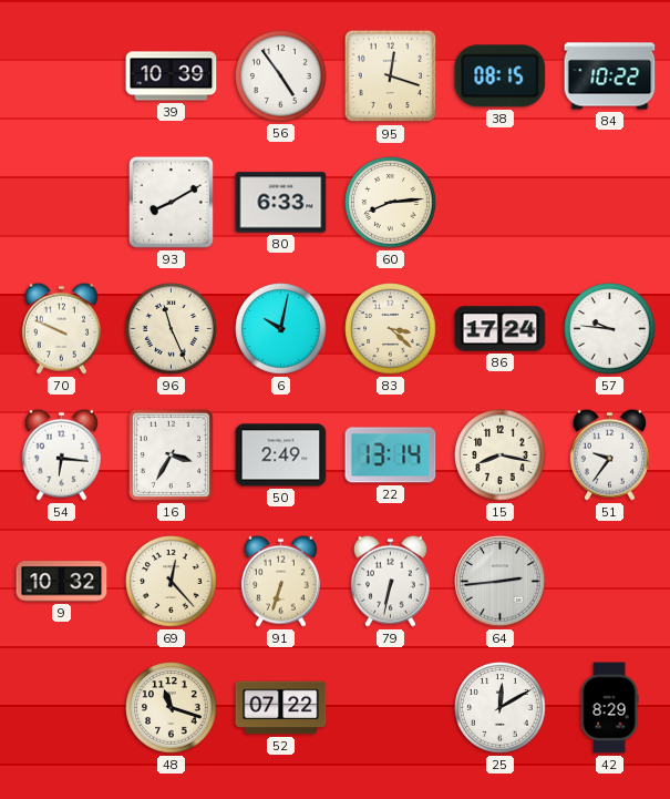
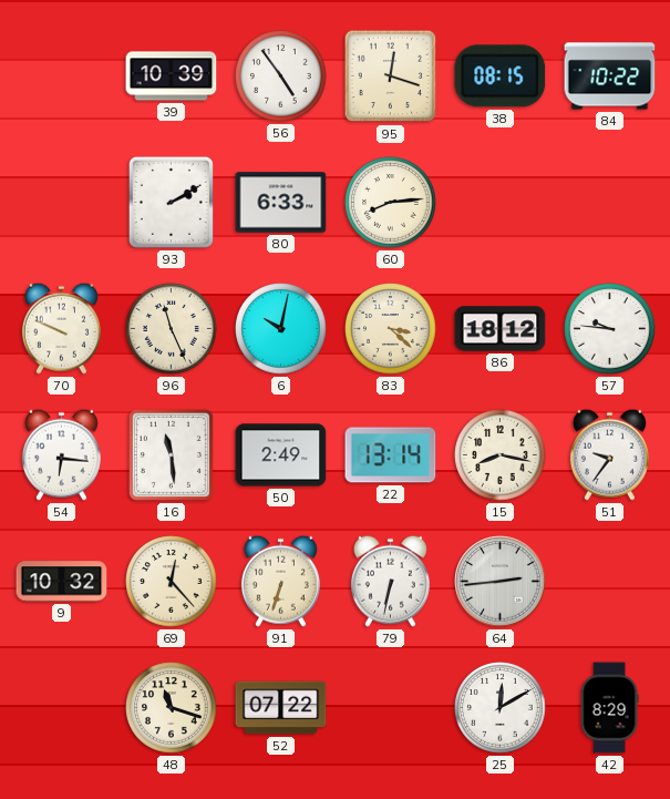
93: 8:10 -> 2:10 (171, 202)
86: 17:24 -> 18:12 (501, 329)
16: 3:35 -> 11:29 (171, 454)
